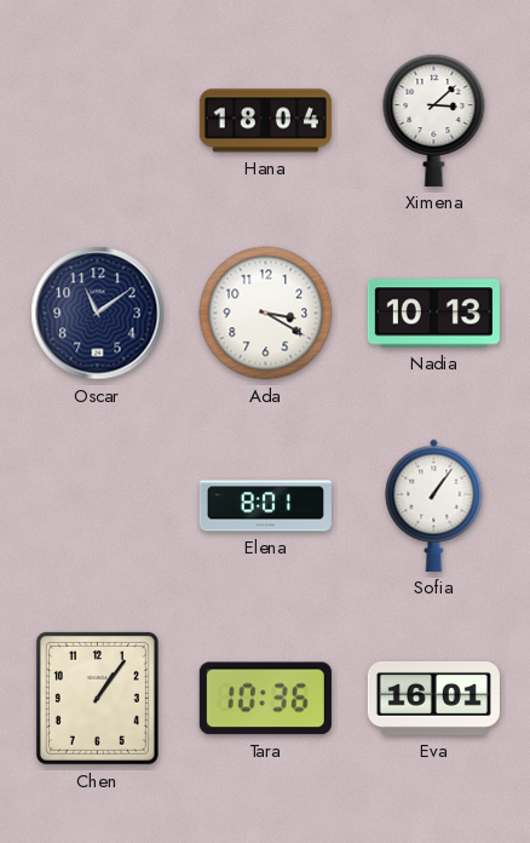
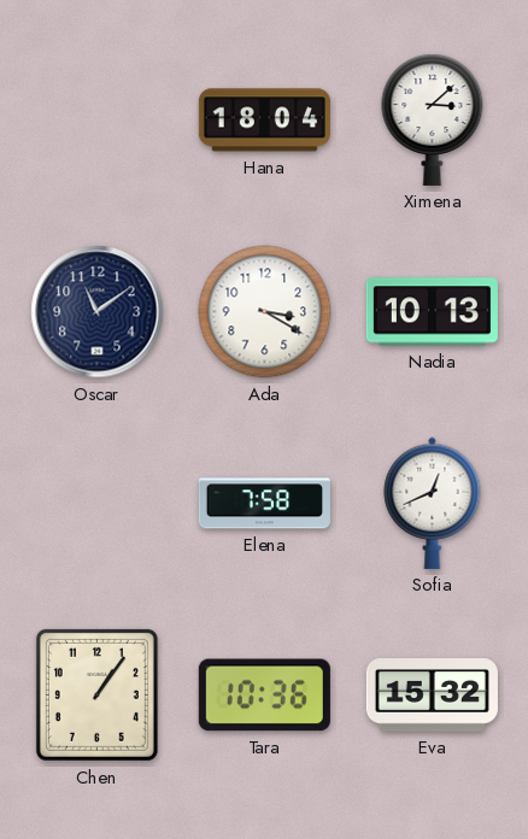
Elena: 8:01 -> 7:58 (264, 504)
Sofia: 1:06 -> 12:41 (433, 503)
Eva: 16:01 -> 15:32 (432, 696)
